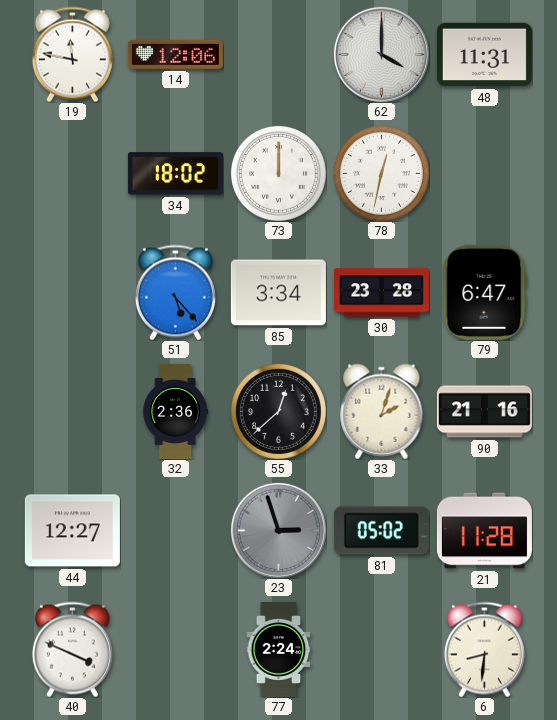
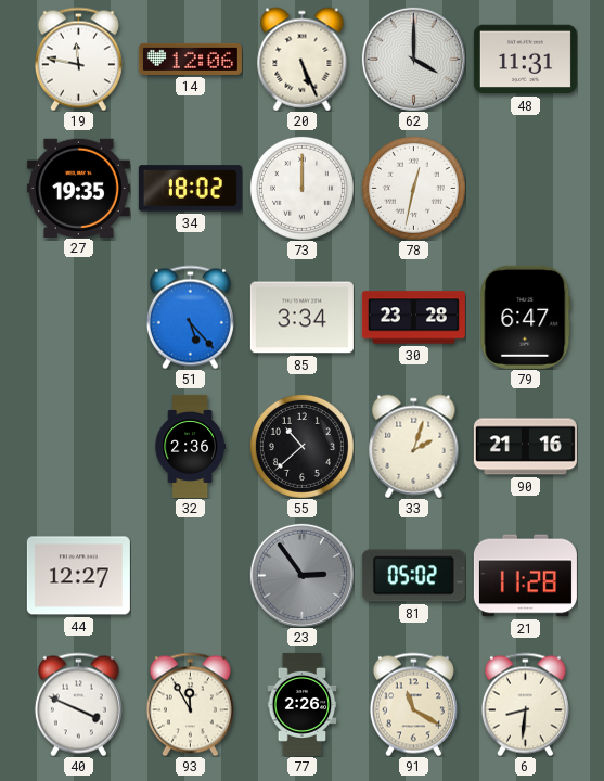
20: none -> 5:26 (303, 59)
27: none -> 19:35 (78, 188)
55: 12:38 -> 10:38 (301, 446)
23: 2:57 -> 2:54 (301, 575)
93: none -> 11:55 (190, 704)
77: 2:24 -> 2:26 (303, 704)
91: none -> 11:20 (413, 704)
